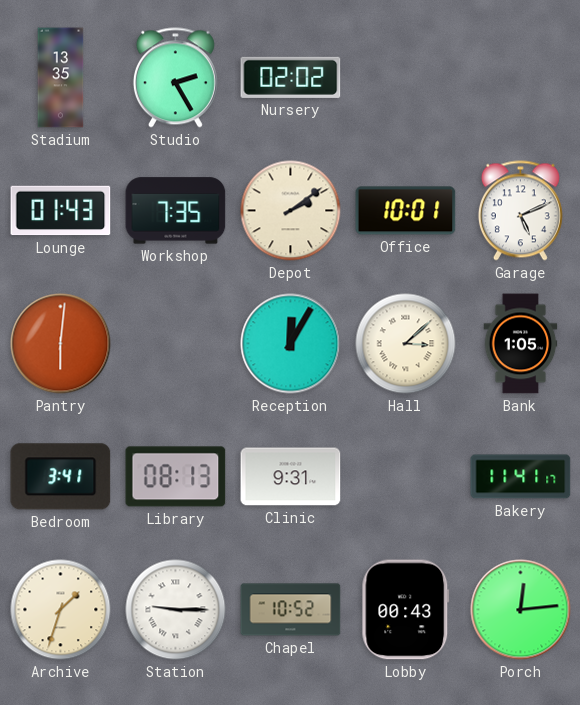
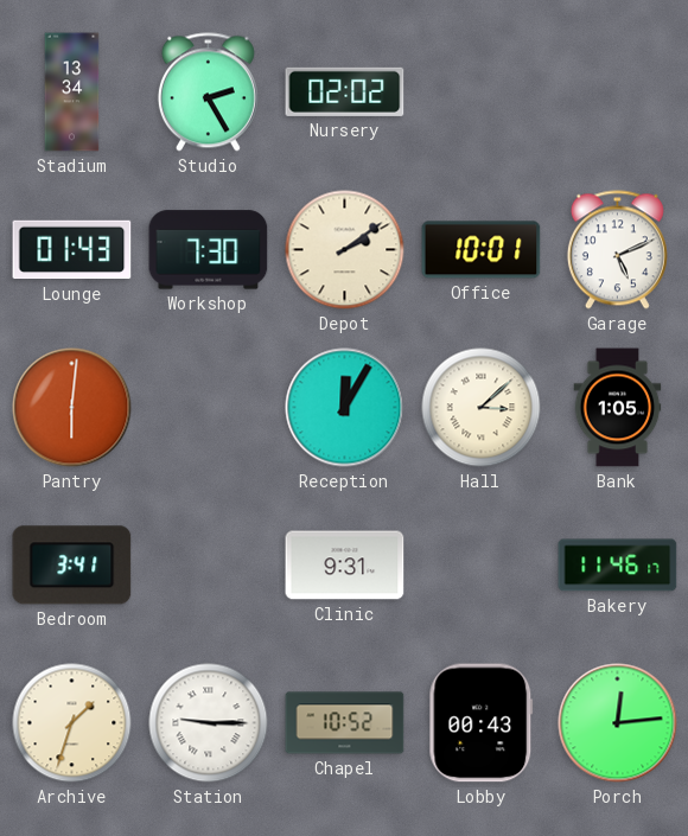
Stadium: 13:35 -> 13:34 (72, 92)
Workshop: 7:35 -> 7:30 (209, 250)
Library: 08:13 -> none (176, 477)
Bakery: 11:41 -> 11:46 (618, 566)
